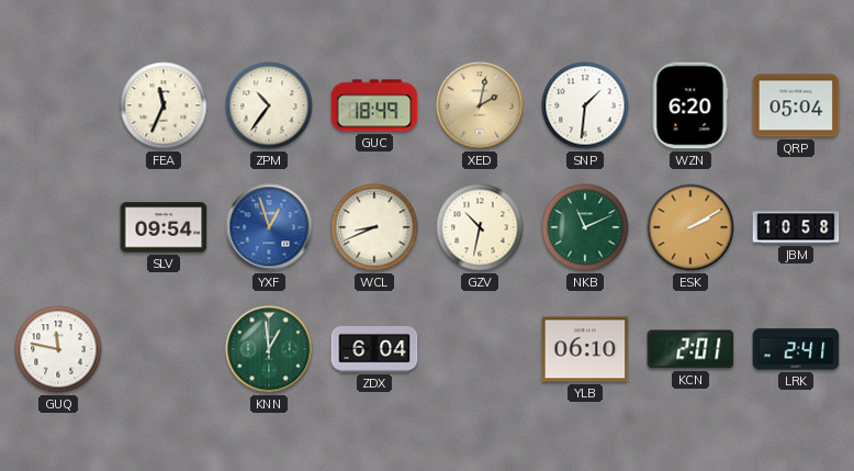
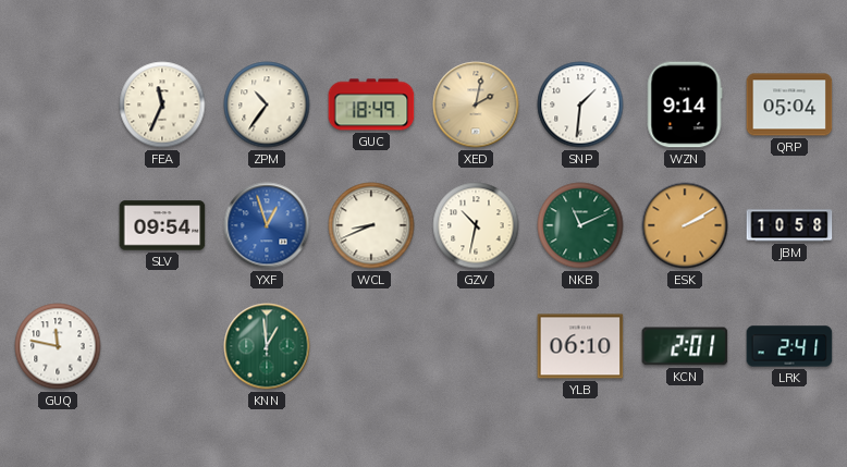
WZN: 6:20 -> 9:14 (685, 105)
ZDX: 6:04 -> none (374, 350)
